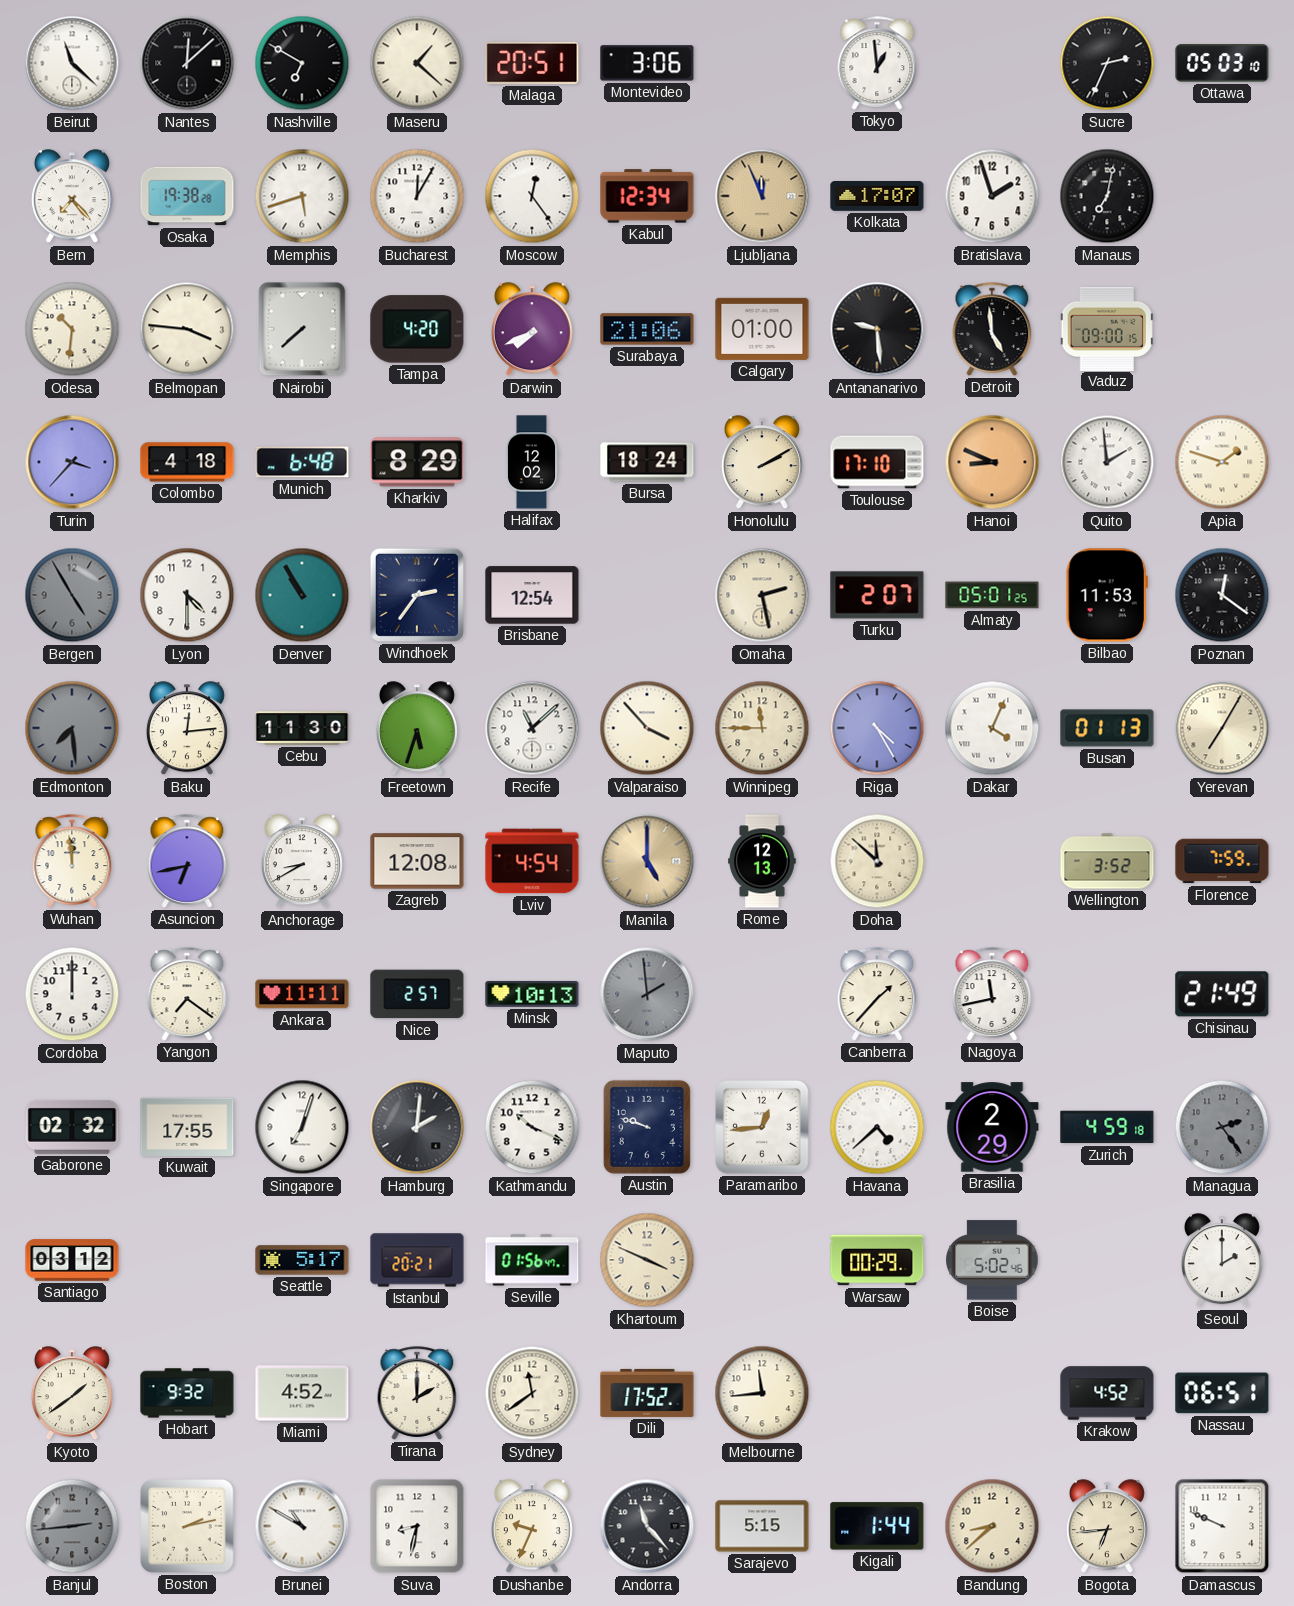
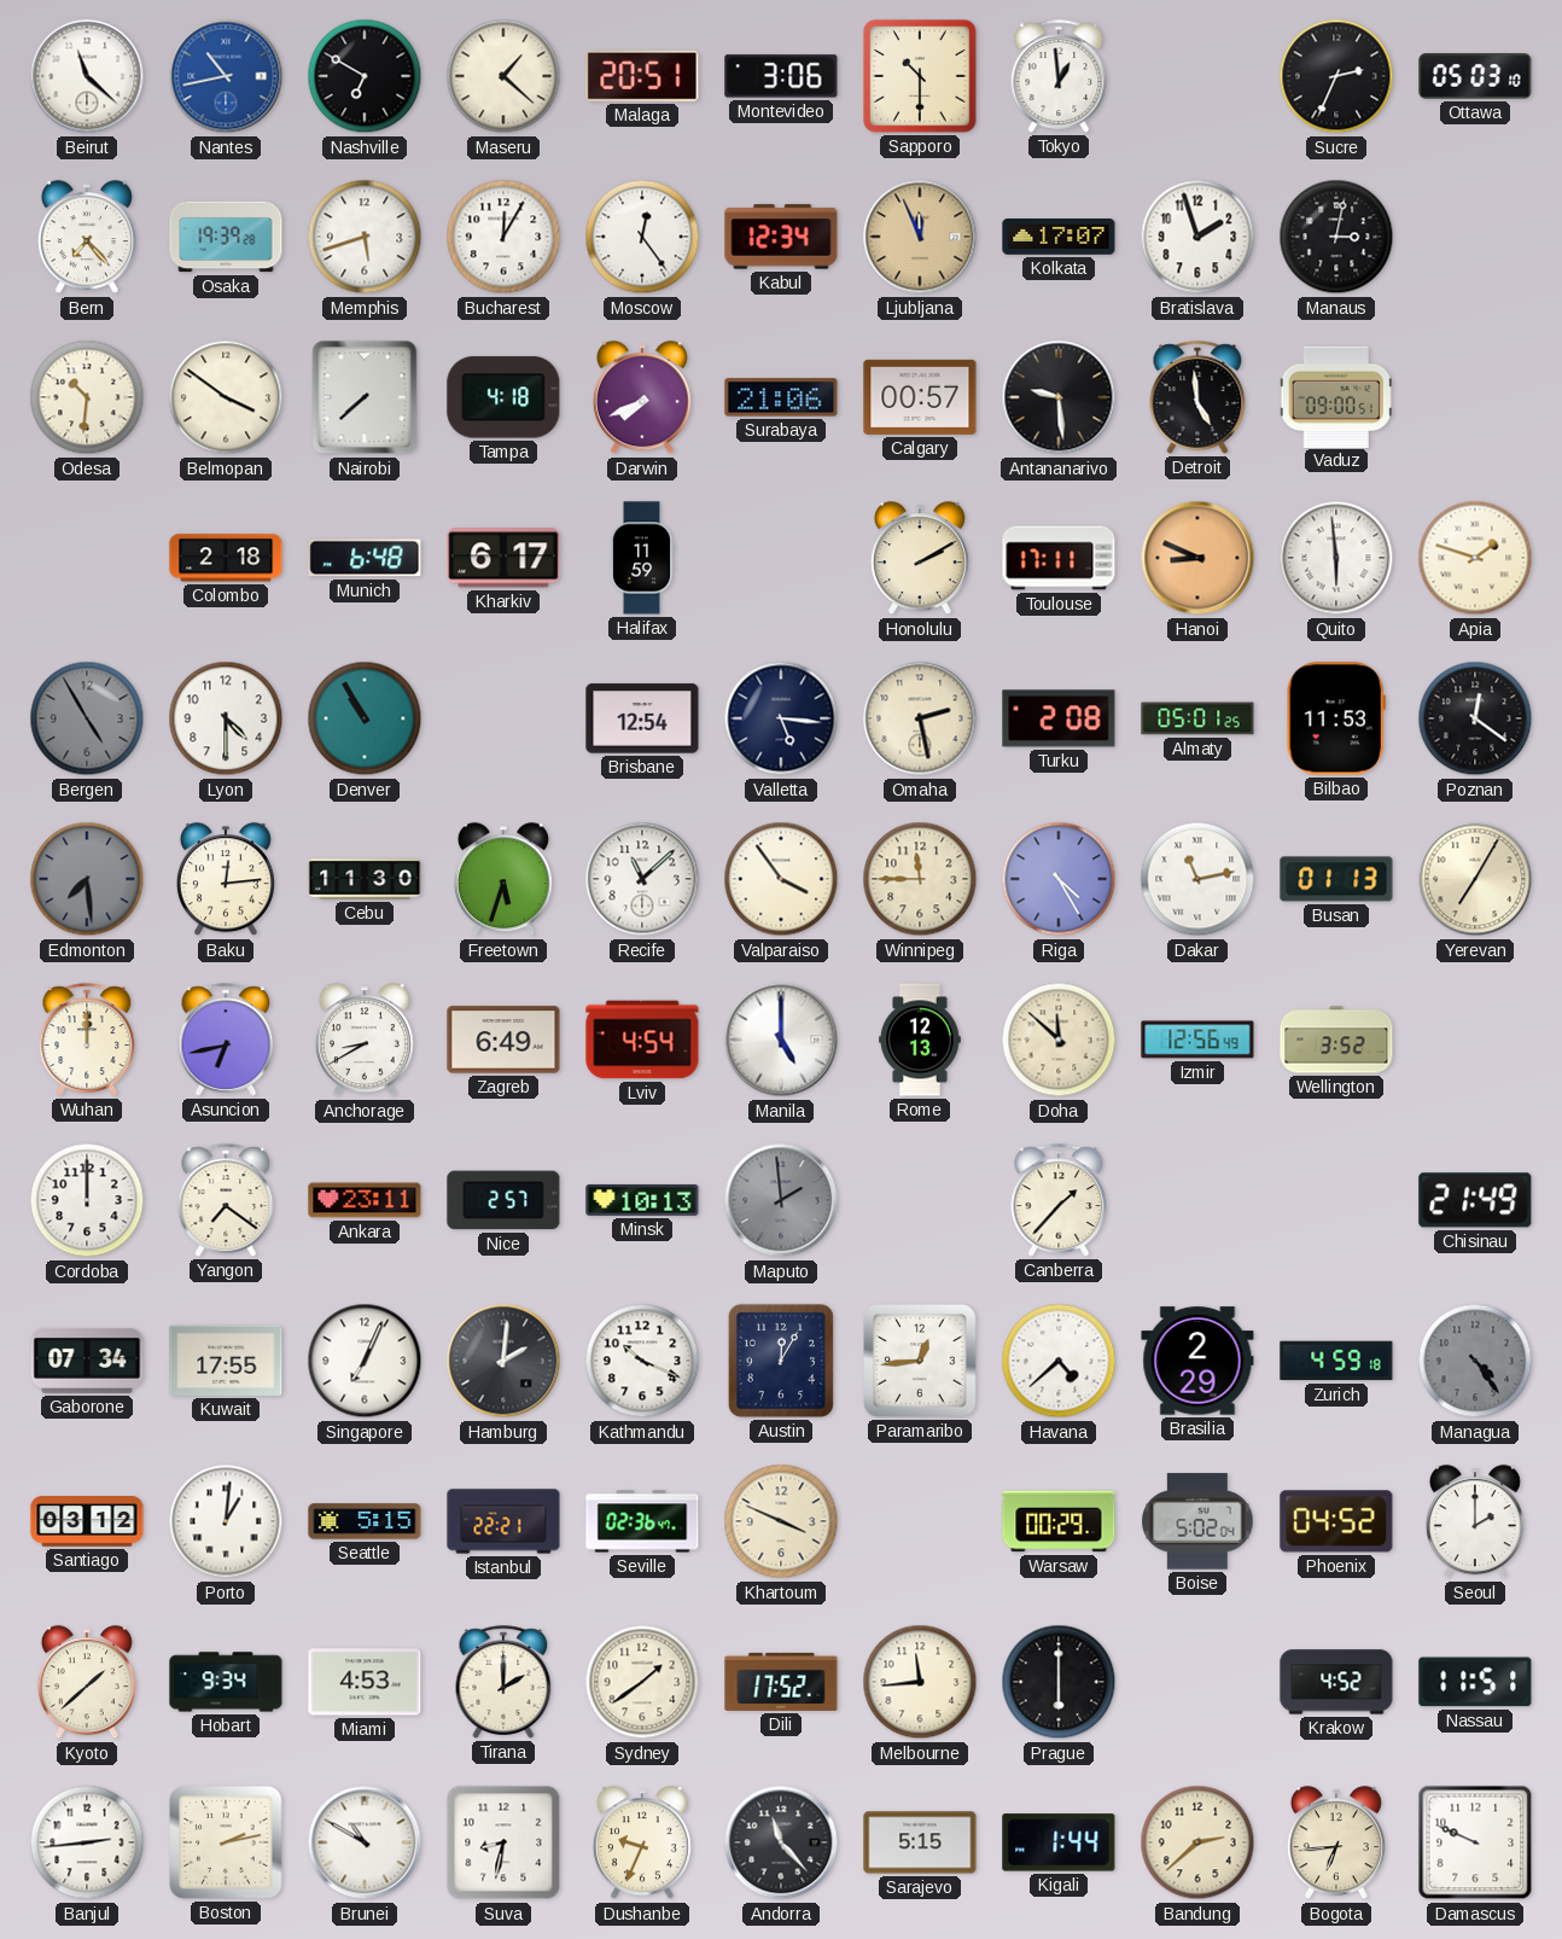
Nantes: 12:08 -> 10:43 (226, 76)
Nantes dial: black -> blue (226, 76)
Sapporo: none -> 10:30 (920, 76)
Osaka: 19:38 -> 19:39 (226, 237)
Manaus: 7:02 -> 3:02 (1336, 237)
Belmopan: 3:46 -> 3:51 (226, 397)
Tampa: 4:20 -> 4:18 (503, 397)
Calgary: 01:00 -> 00:57 (920, 397)
Vaduz: 09:00:15 -> 09:00:51 (1336, 396)
Turin: 3:37 -> none (72, 462)
Colombo: 4:18 -> 2:18 (226, 558)
Kharkiv: 8:29 -> 6:17 (503, 558)
Halifax: 12:02 -> 11:59 (642, 558)
Bursa: 18:24 -> none (647, 462)
Toulouse: 17:10 -> 17:11 (1059, 558)
Quito: 1:59 -> 5:59 (1336, 558)
Windhoek: 2:36 -> none (417, 595)
Valletta: none -> 5:16 (781, 718)
Turku: 2:07 -> 2:08 (1059, 718)
Valparaiso: 3:53 -> 3:54 (781, 879)
Dakar: 4:04 -> 11:13 (1197, 879)
Wuhan: 11:59 -> 12:00 (87, 1040)
Zagreb: 12:08 -> 6:49 (503, 1040)
Manila dial: champagne -> white (781, 1040)
Izmir: none -> 12:56 (1197, 1040)
Florence: 7:59 -> none (1222, 861)
Ankara: 11:11 -> 23:11 (365, 1200)
Nagoya: 11:43 -> none (992, 994)
Gaborone: 02:32 -> 07:34 (87, 1361)
Singapore: 7:03 -> 7:04 (365, 1361)
Austin: 9:48 -> 12:05 (781, 1361)
Managua: 2:24 -> 4:24 (1475, 1361)
Porto: none -> 1:01 (226, 1521)
Seattle: 5:17 -> 5:15 (365, 1521)
Istanbul: 20:21 -> 22:21 (503, 1521)
Seville: 01:56 -> 02:36 (642, 1521)
Boise: 5:02:46 -> 5:02:04 (1197, 1521)
Phoenix: none -> 04:52 (1336, 1521)
Kyoto: 1:39 -> 1:38 (87, 1683)
Hobart: 9:32 -> 9:34 (226, 1682)
Miami: 4:52 -> 4:53 (365, 1682)
Sydney: 11:39 -> 1:39 (642, 1682)
Prague: none -> 6:00 (1059, 1682)
Nassau: 06:51 -> 11:51 (1475, 1682)
Banjul dial: grey -> white (87, 1842)
Bandung: 8:38 -> 2:38 (1197, 1842)
